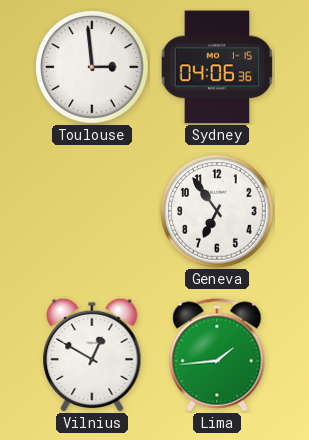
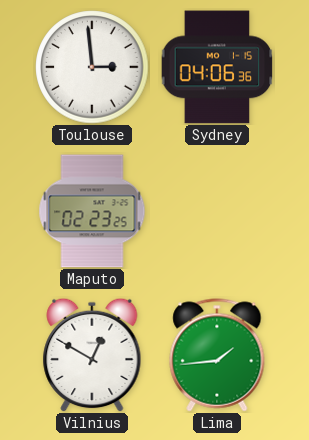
Maputo: none -> 02:23 (92, 211)
Geneva: 6:54 -> none (217, 211)
